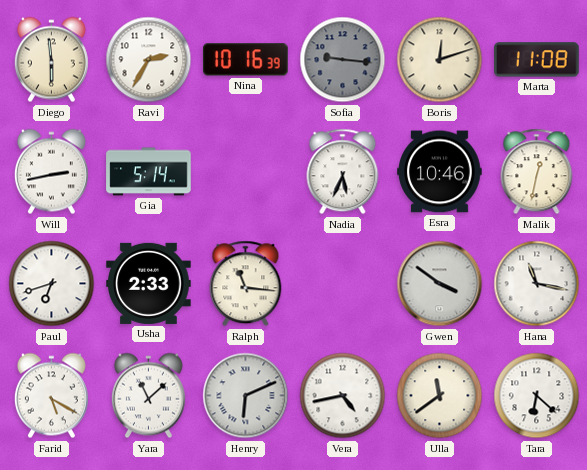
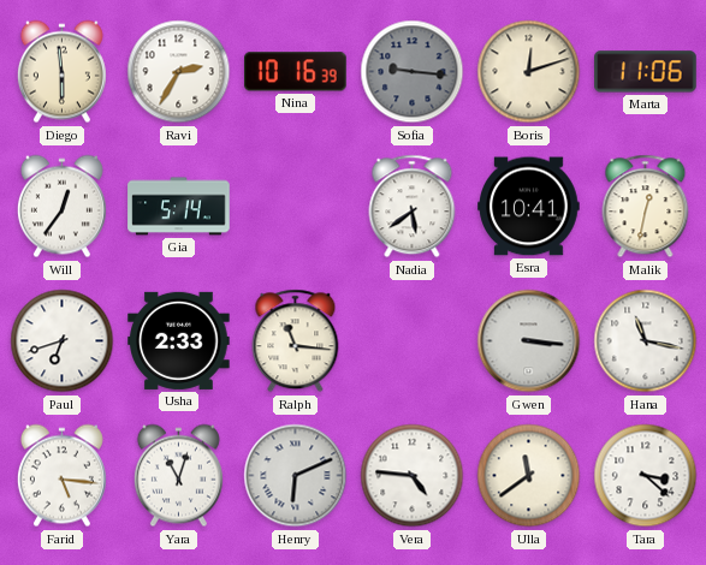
Marta: 11:08 -> 11:06 (646, 72)
Will: 2:43 -> 12:36 (61, 207)
Nadia: 5:34 -> 5:39 (413, 207)
Esra: 10:46 -> 10:41 (529, 207)
Gwen: 3:51 -> 3:16 (529, 341)
Farid: 5:20 -> 5:16 (61, 476)
Yara: 11:08 -> 11:03 (178, 476)
Vera: 4:43 -> 4:46 (413, 476)
Tara: 6:22 -> 3:22 (646, 476)
